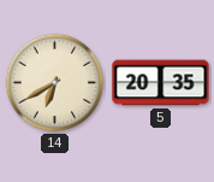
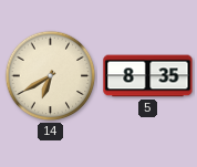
5: 20:35 -> 8:35 (148, 76)
